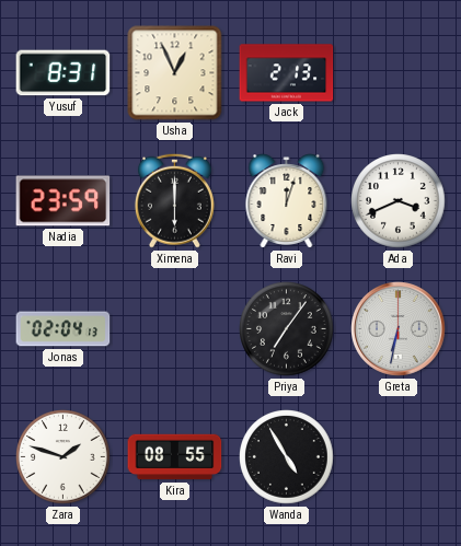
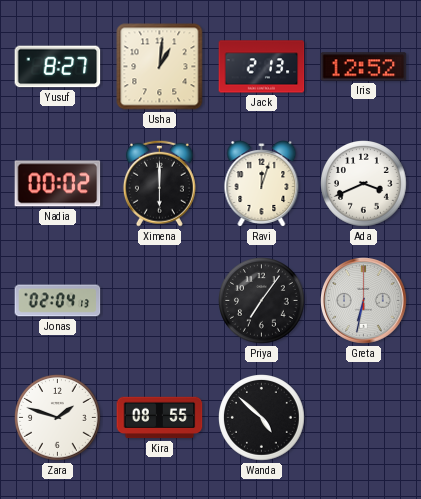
Yusuf: 8:31 -> 8:27 (58, 67)
Usha: 12:56 -> 1:01 (160, 67)
Iris: none -> 12:52 (364, 67)
Nadia: 23:59 -> 00:02 (58, 184)
Wanda: 4:55 -> 4:52 (262, 418)
